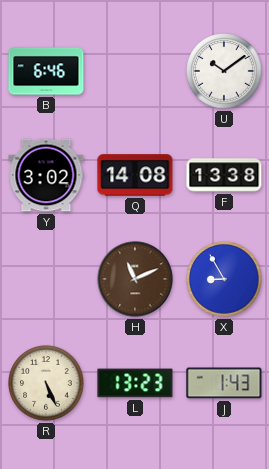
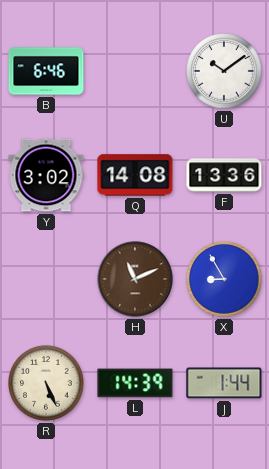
F: 13:38 -> 13:36 (224, 175)
L: 13:23 -> 14:39 (135, 383)
J: 1:43 -> 1:44 (224, 383)
